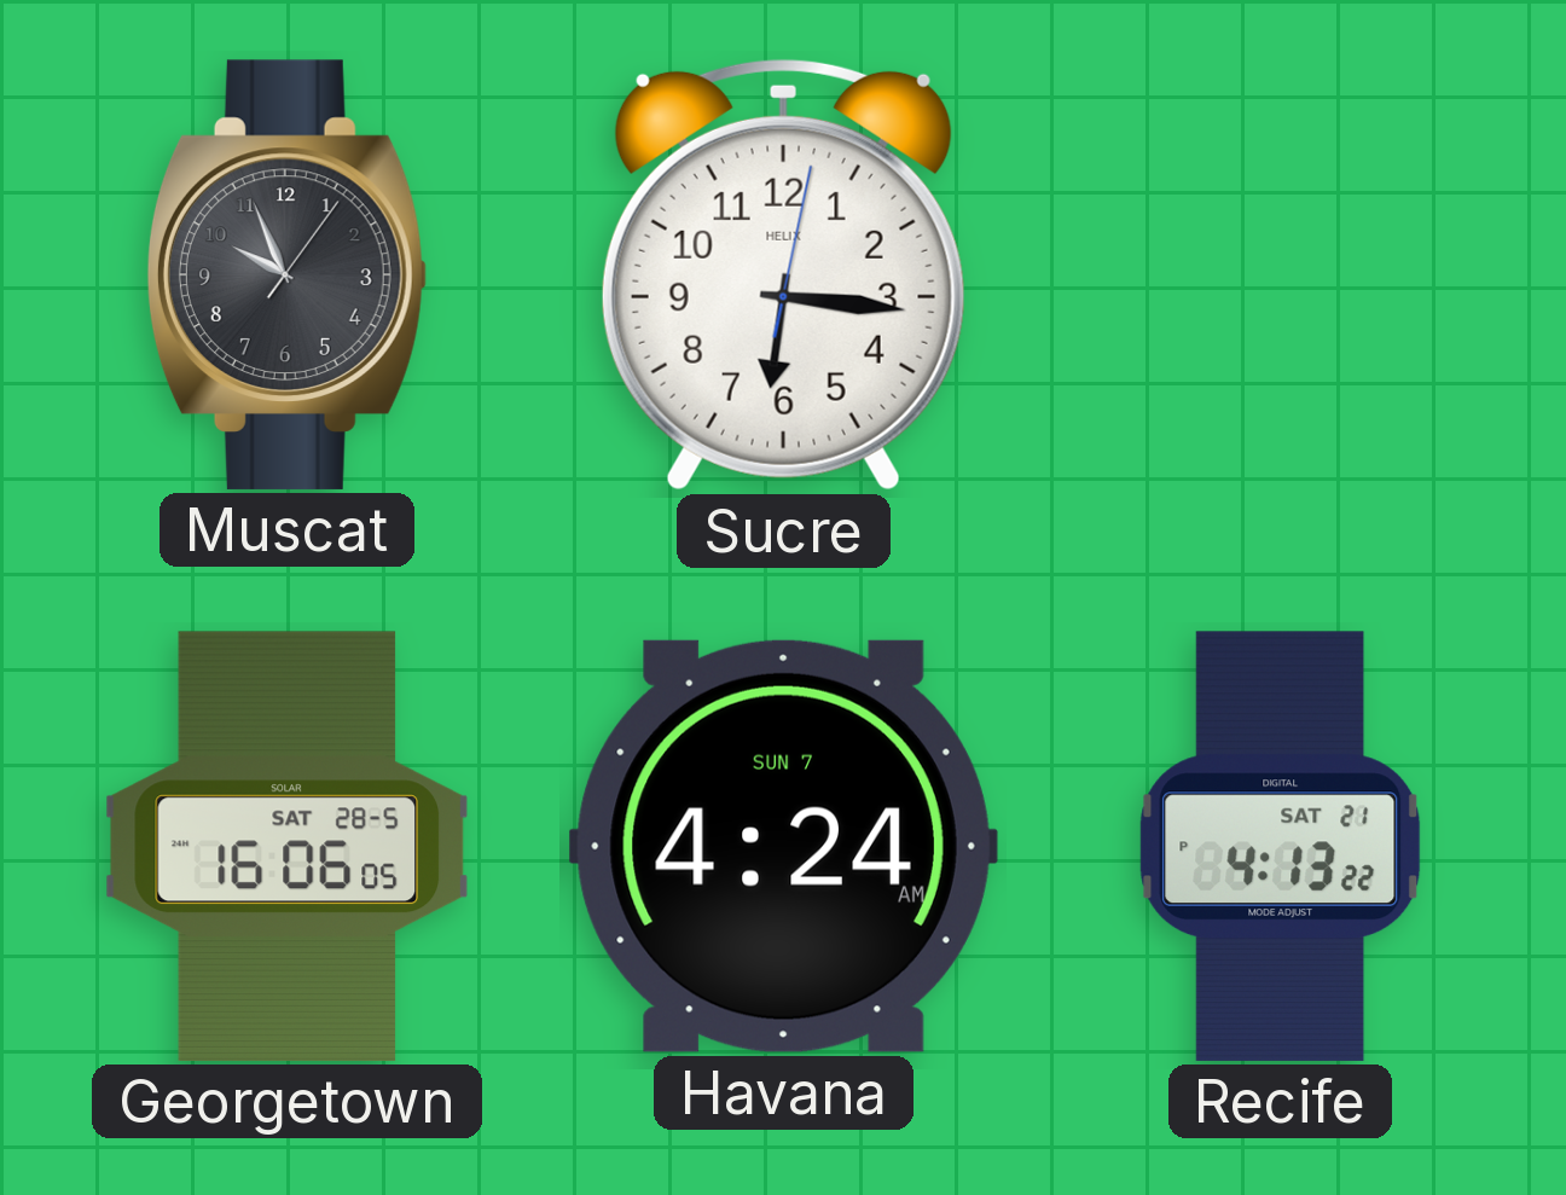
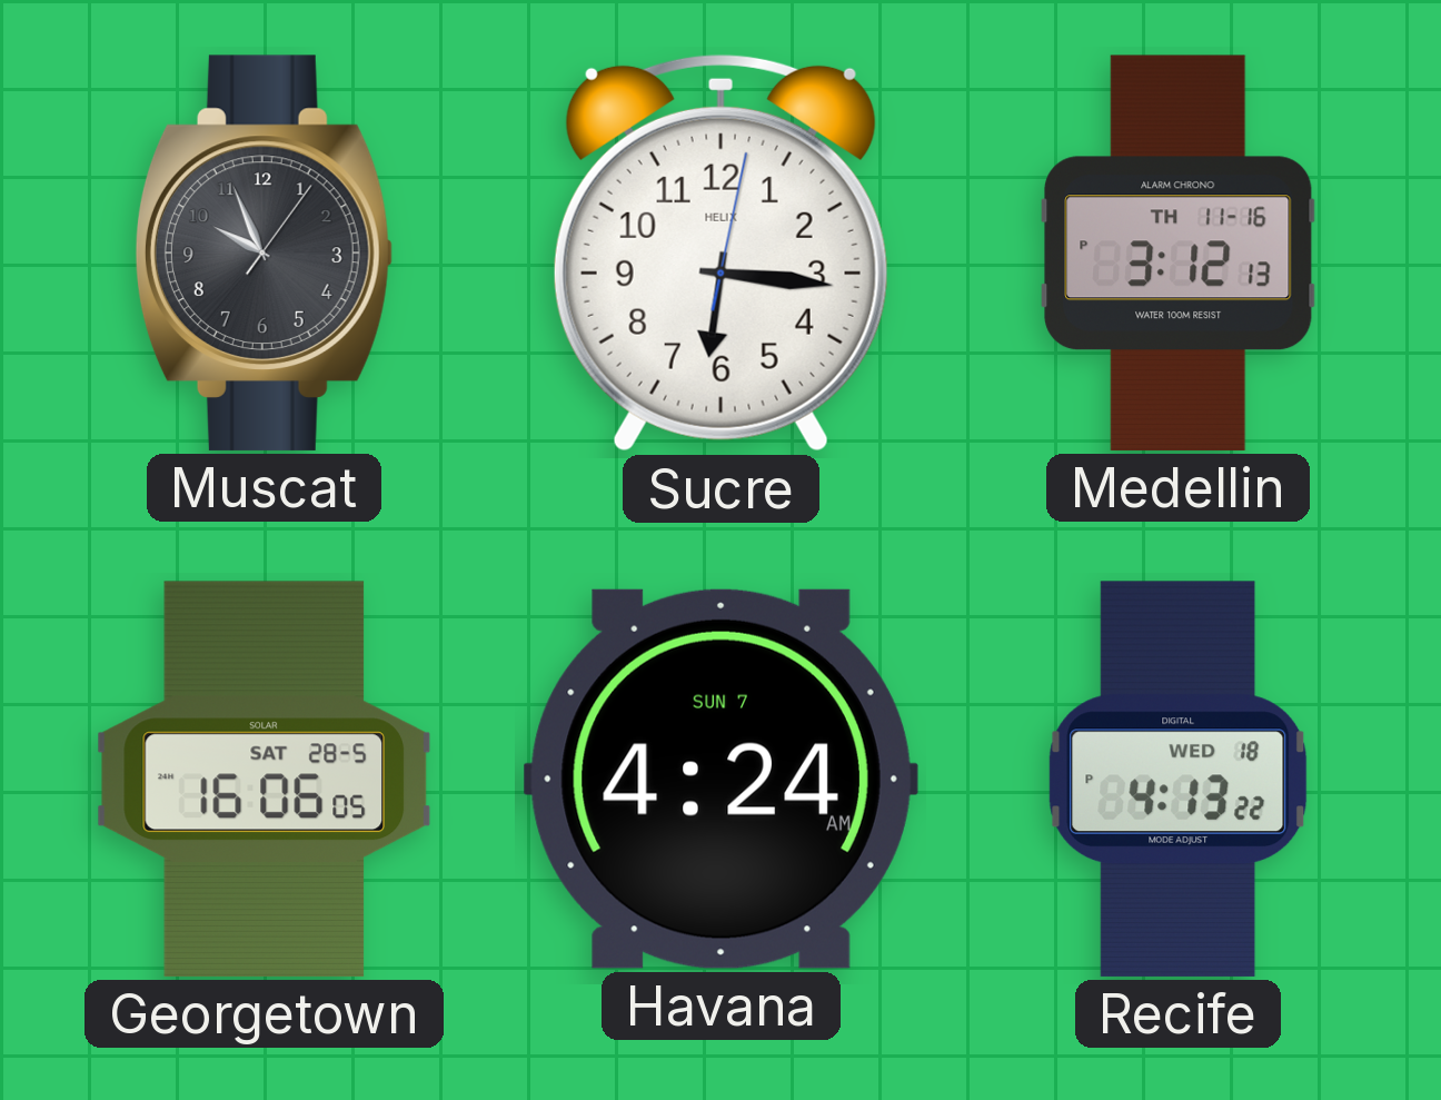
Medellin: none -> 3:12 (1179, 252)
Recife date: SAT 21 -> WED 18 (1179, 779)
